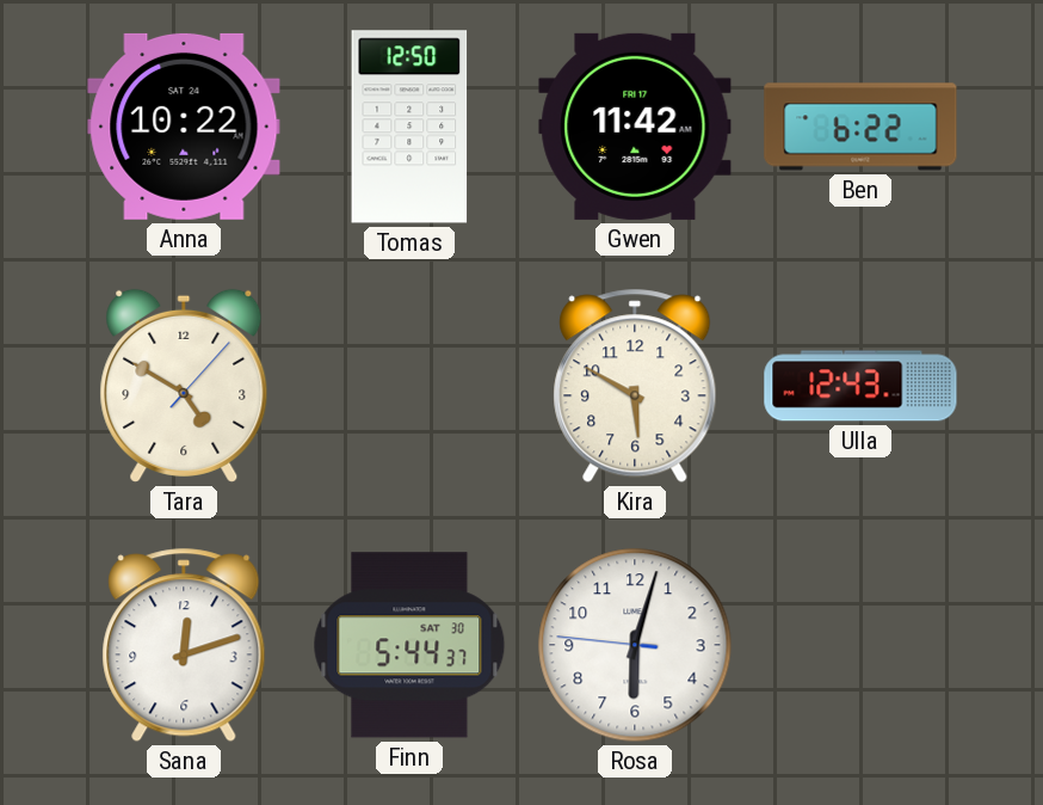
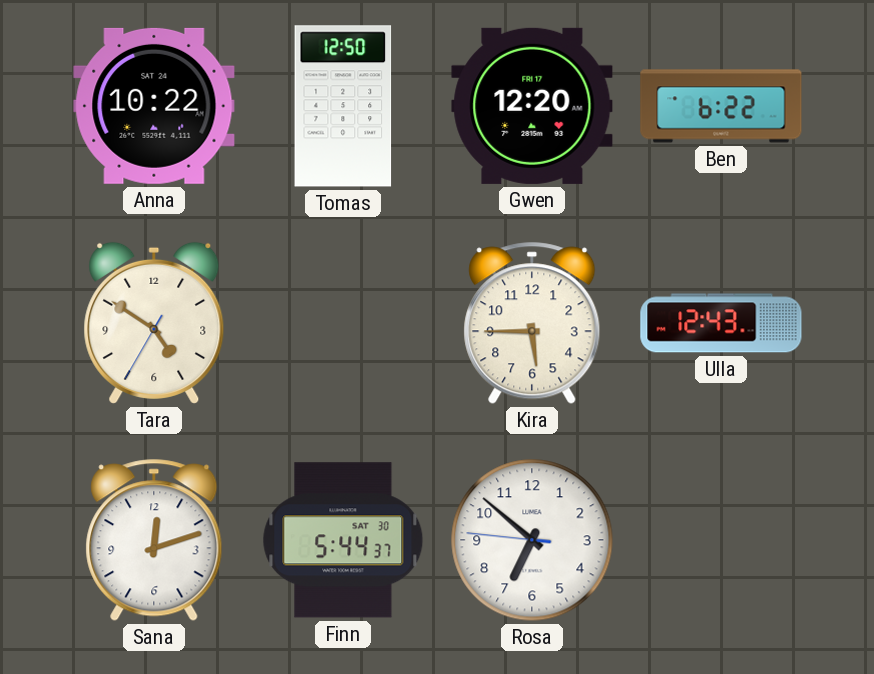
Gwen: 11:42 -> 12:20 (532, 106)
Tara: 4:50:07 -> 4:50:35 (154, 323)
Kira: 5:50 -> 5:45 (532, 323)
Rosa: 6:02 -> 6:51 (532, 540)
